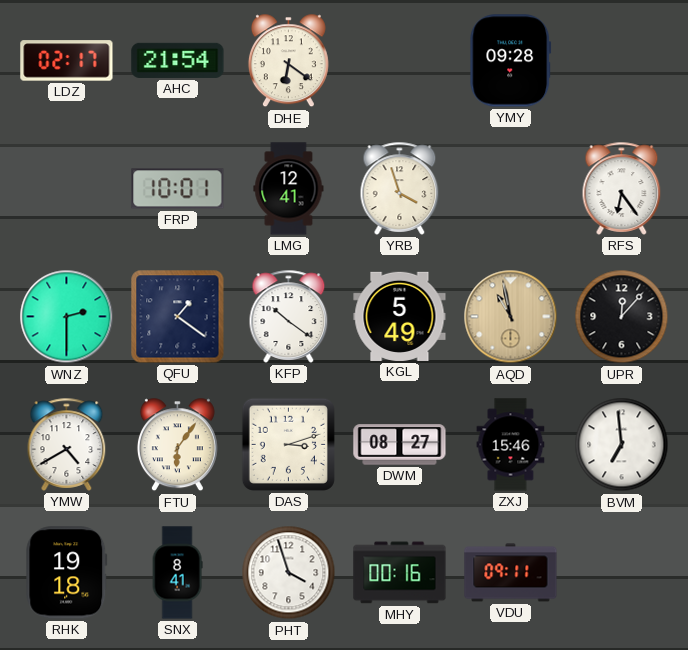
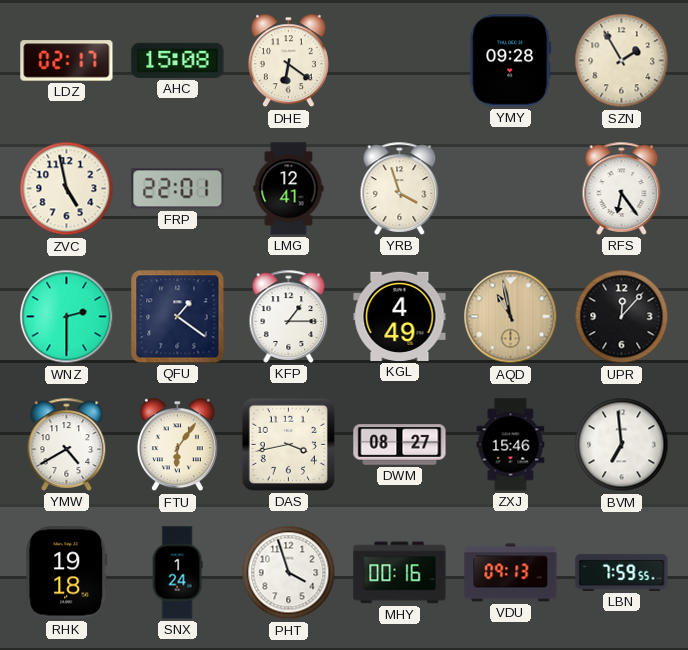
AHC: 21:54 -> 15:08 (178, 60)
SZN: none -> 1:55 (622, 61)
ZVC: none -> 4:58 (67, 189)
FRP: 10:01 -> 22:01 (178, 189)
KFP: 10:21 -> 1:15 (289, 316)
KGL: 5:49 -> 4:49 (400, 316)
DAS: 3:12 -> 3:43 (288, 444)
SNX: 8:41 -> 1:24 (177, 573)
VDU: 09:11 -> 09:13 (511, 573)
LBN: none -> 7:59 (622, 572)
